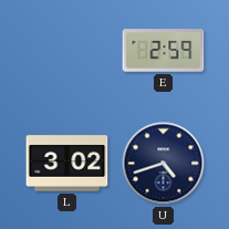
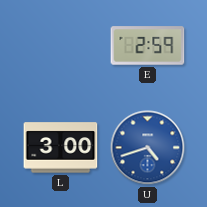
L: 3:02 -> 3:00 (61, 148)
U dial: navy -> blue (148, 148)
